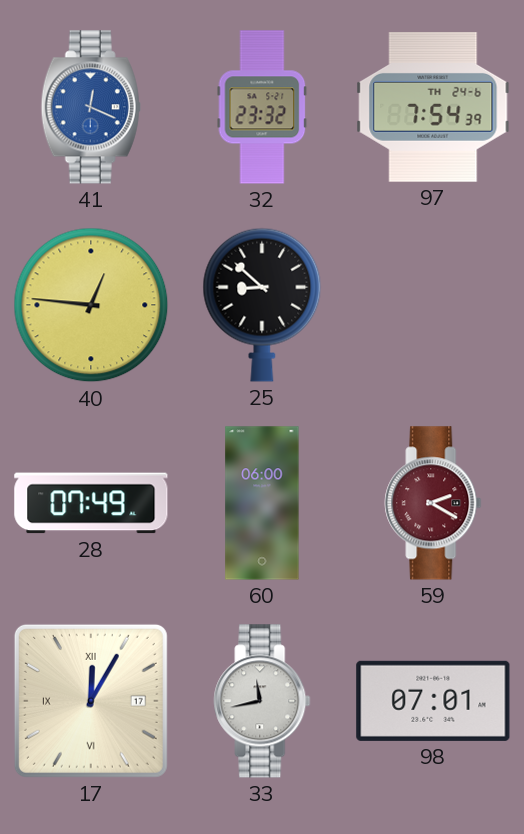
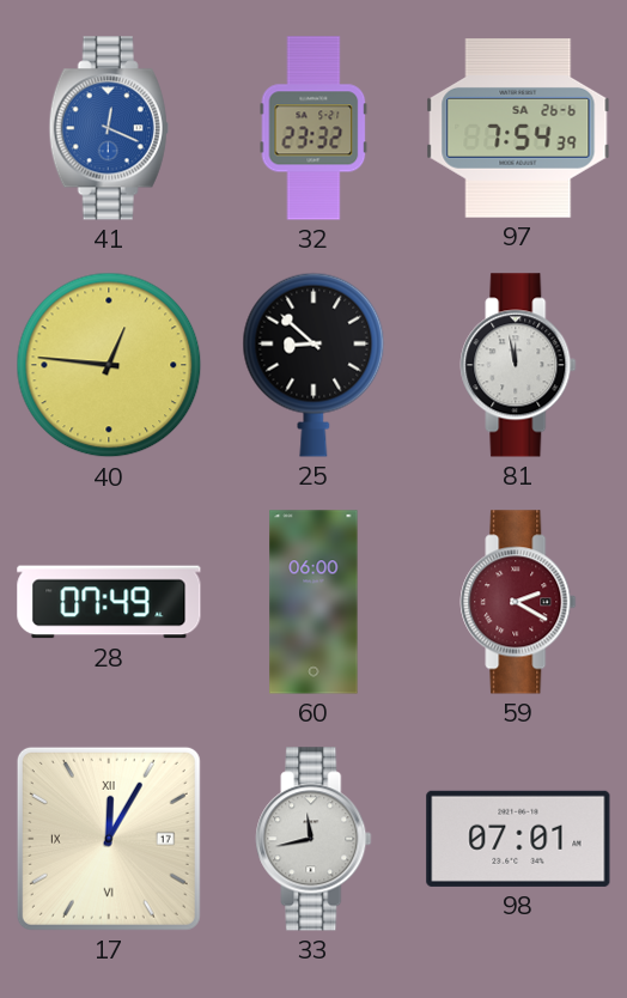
97 date: TH 24-6 -> SA 26-6 (518, 128)
81: none -> 11:58 (518, 365)
